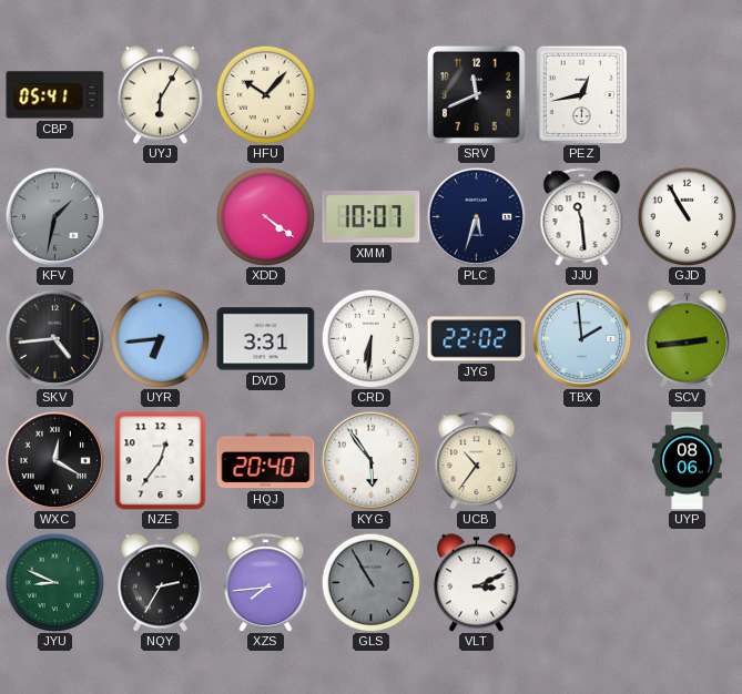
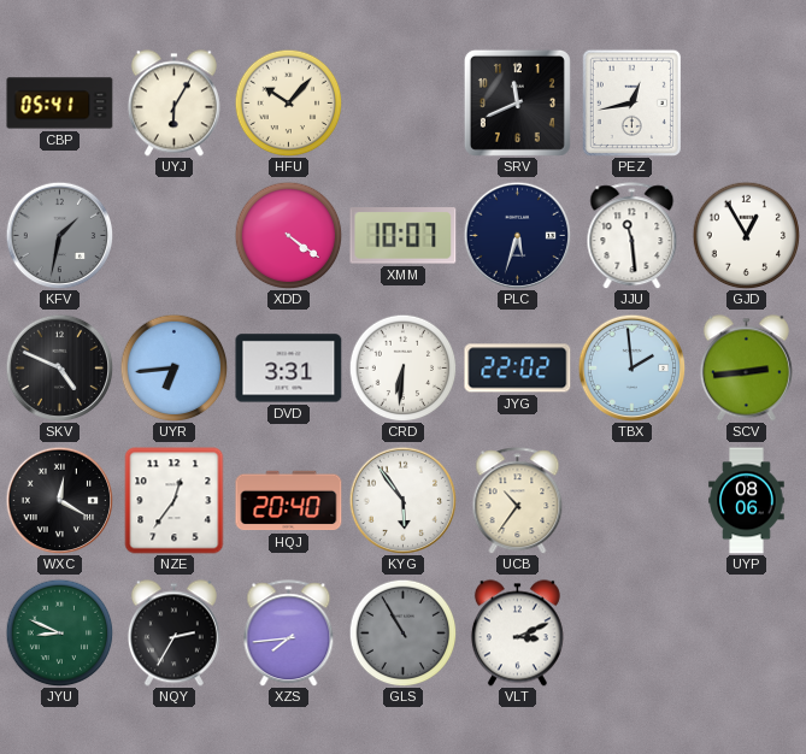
GJD: 10:55 -> 12:55 (746, 235)
SKV: 4:44 -> 4:49 (59, 367)
